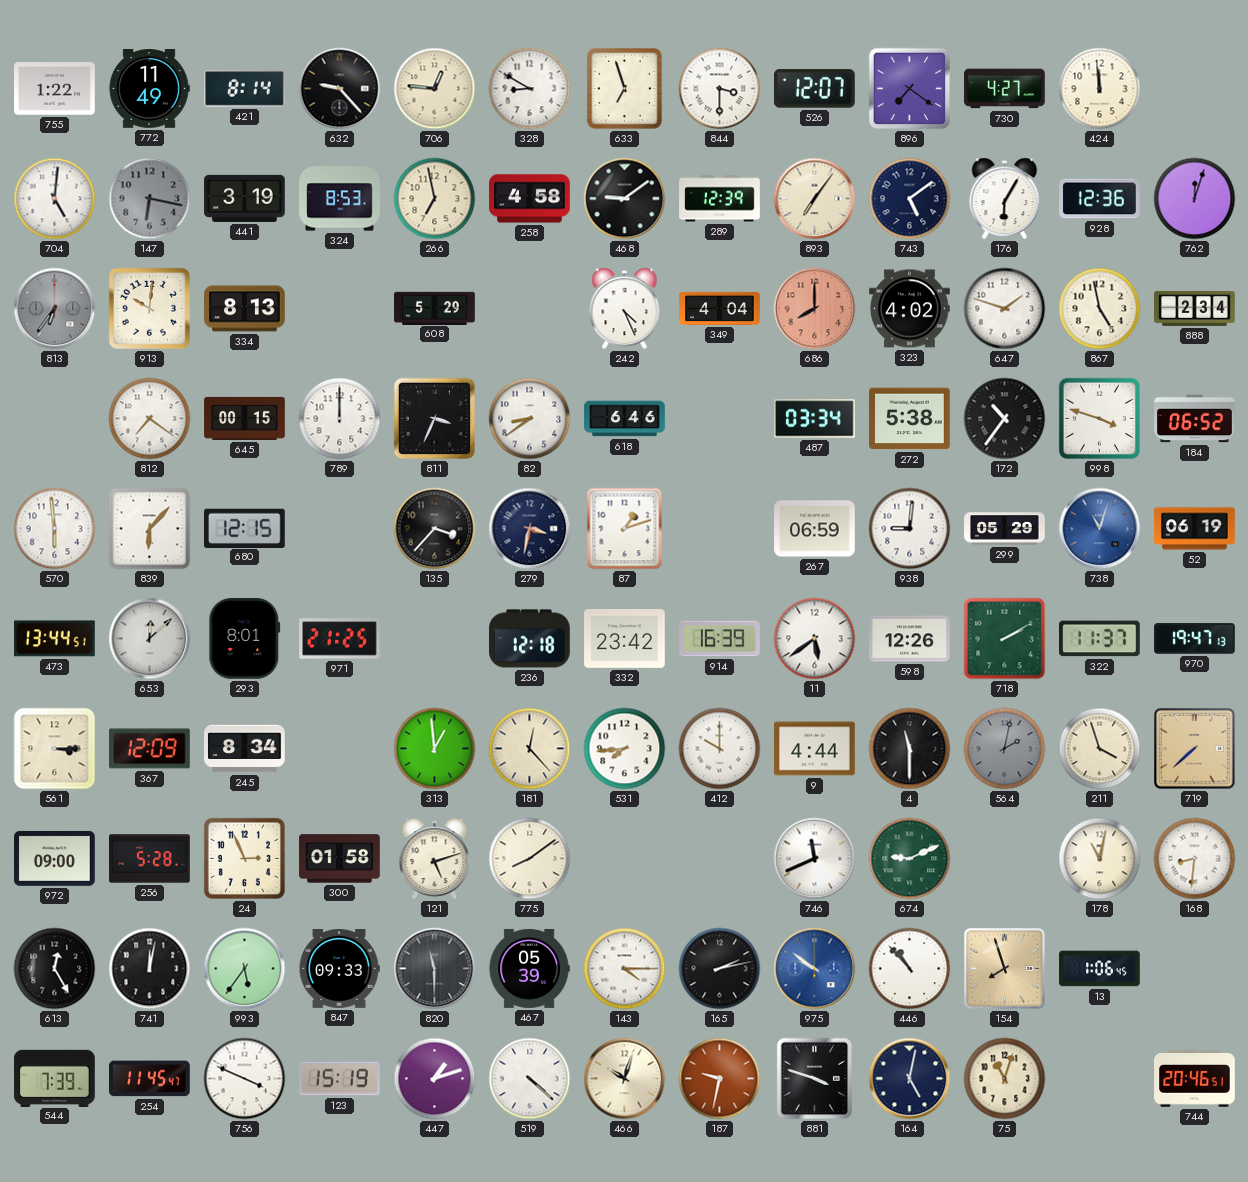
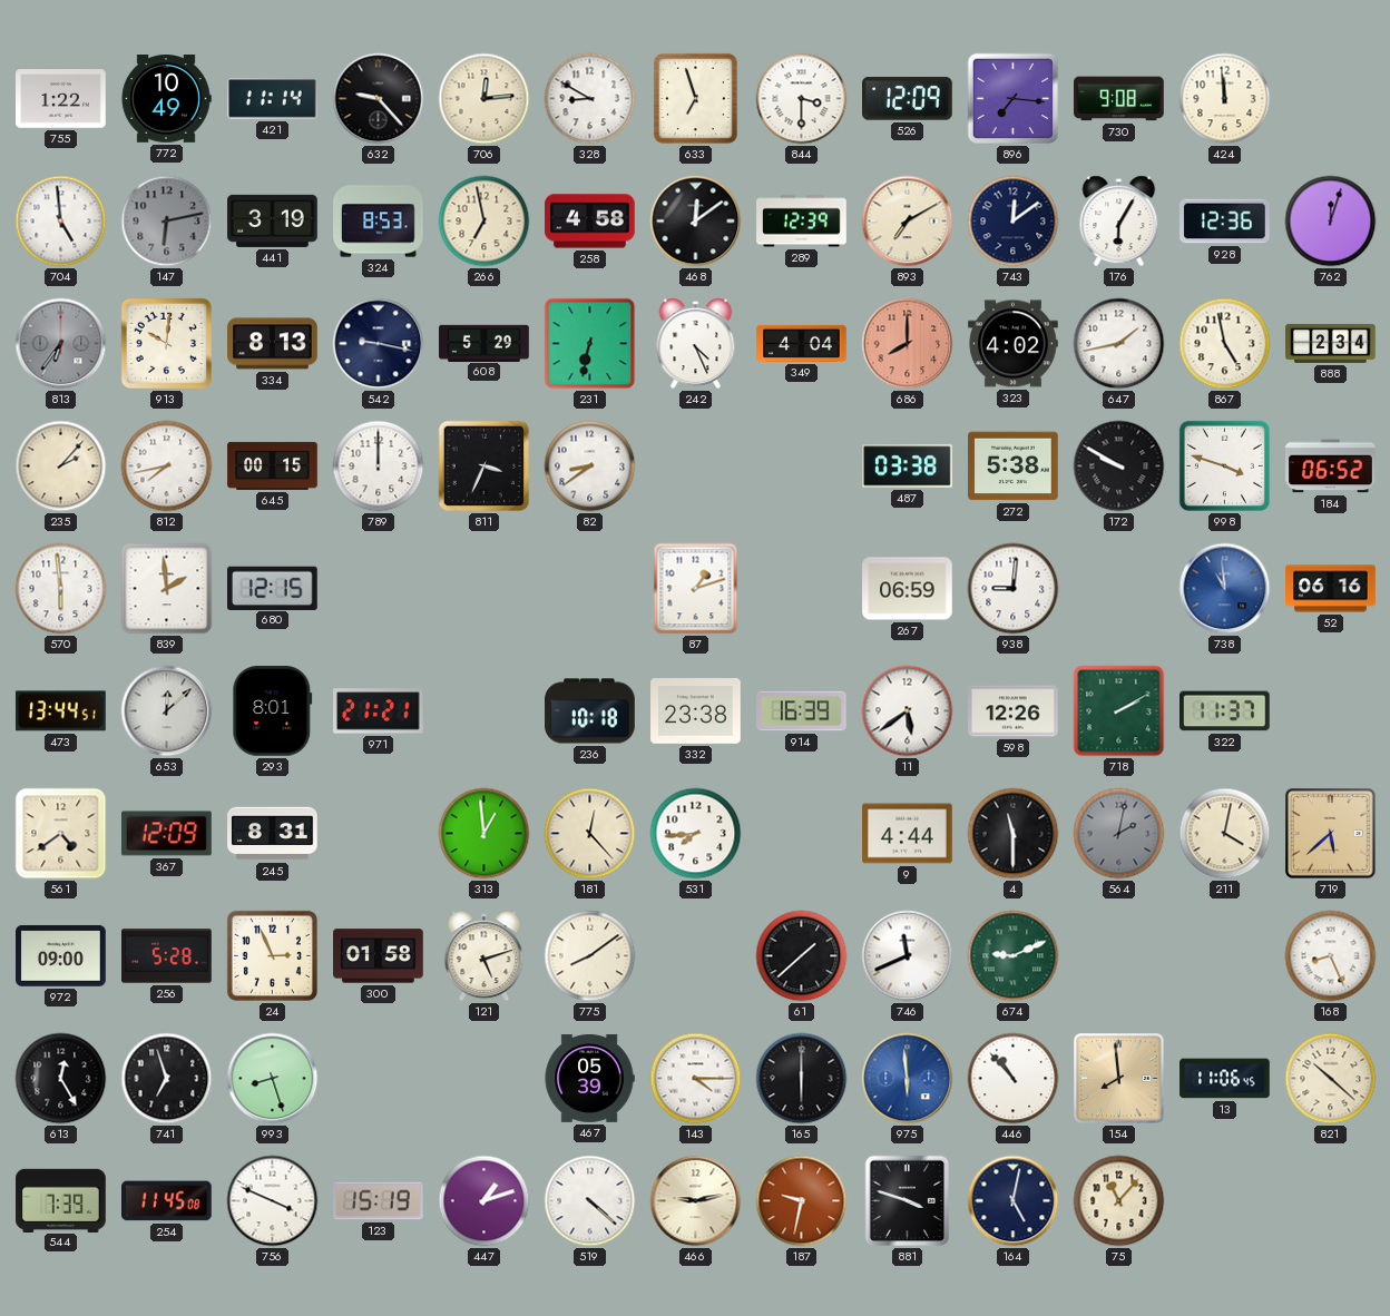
772: 11:49 -> 10:49 (166, 99)
421: 8:14 -> 11:14 (273, 99)
706: 12:46 -> 12:14 (484, 99)
526: 12:07 -> 12:09 (908, 99)
896: 7:21 -> 7:16 (1014, 99)
730: 4:27 -> 9:08 (1119, 99)
704: 5:01 -> 4:59 (61, 222)
147: 6:17 -> 6:13 (167, 222)
468: 9:09 -> 12:09 (696, 222)
893: 7:06 -> 7:10 (908, 222)
743: 5:09 -> 12:09 (1014, 222)
542: none -> 9:17 (379, 344)
231: none -> 6:32 (590, 344)
647: 1:48 -> 1:43 (1119, 344)
235: none -> 2:07 (61, 467)
812: 7:21 -> 7:43 (167, 467)
618: 6:46 -> none (625, 419)
487: 03:34 -> 03:38 (908, 467)
172: 10:36 -> 9:50 (1119, 467)
839: 6:07 -> 1:59 (167, 589)
135: 3:37 -> none (435, 529)
279: 3:32 -> none (530, 529)
299: 05:29 -> none (1005, 529)
738: 11:03 -> 10:59 (1225, 589)
52: 06:19 -> 06:16 (1331, 589)
971: 21:25 -> 21:21 (379, 711)
236: 12:18 -> 10:18 (590, 711)
332: 23:42 -> 23:38 (696, 711)
970: 19:47 -> none (1195, 639)
561: 3:15 -> 4:39 (61, 834)
245: 8:34 -> 8:31 (273, 834)
412: 10:00 -> none (720, 749)
211: 3:57 -> 4:02 (1225, 834)
719: 7:38 -> 5:38 (1331, 834)
61: none -> 1:38 (802, 956)
178: 11:02 -> none (1100, 859)
168: 8:31 -> 8:26 (1331, 956)
741: 12:02 -> 6:57 (167, 1079)
993: 5:36 -> 8:27 (273, 1079)
847: 09:33 -> none (339, 969)
820: 11:30 -> none (435, 969)
165: 2:13 -> 6:00 (802, 1079)
975: 9:51 -> 5:59 (908, 1079)
154: 7:57 -> 7:59 (1119, 1079)
13: 1:06 -> 11:06 (1225, 1079)
821: none -> 10:22 (1331, 1079)
254: 11:45:47 -> 11:45:08 (167, 1201)
466: 10:03 -> 9:13 (696, 1201)
75: 11:03 -> 11:07 (1119, 1201)
744: 20:46 -> none (1195, 1079)
